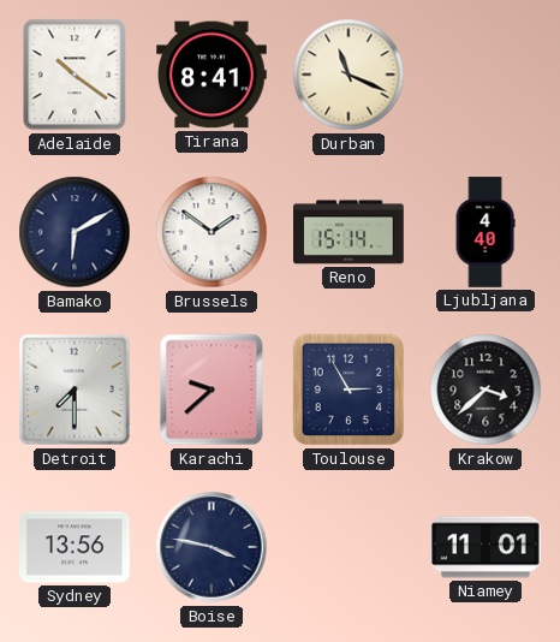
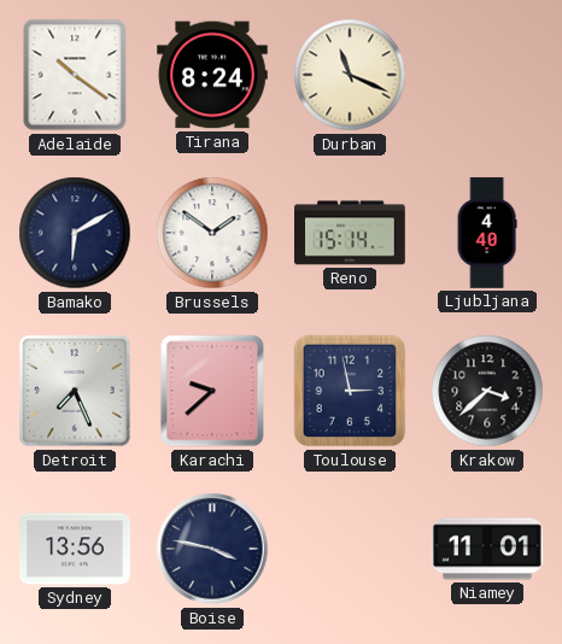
Tirana: 8:41 -> 8:24 (212, 75)
Detroit: 7:30 -> 7:26 (75, 391)
Toulouse: 2:55 -> 2:58 (350, 391)
